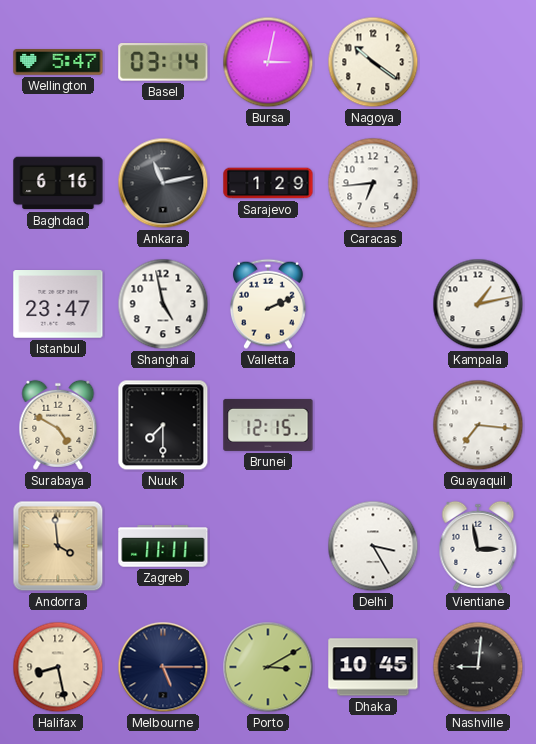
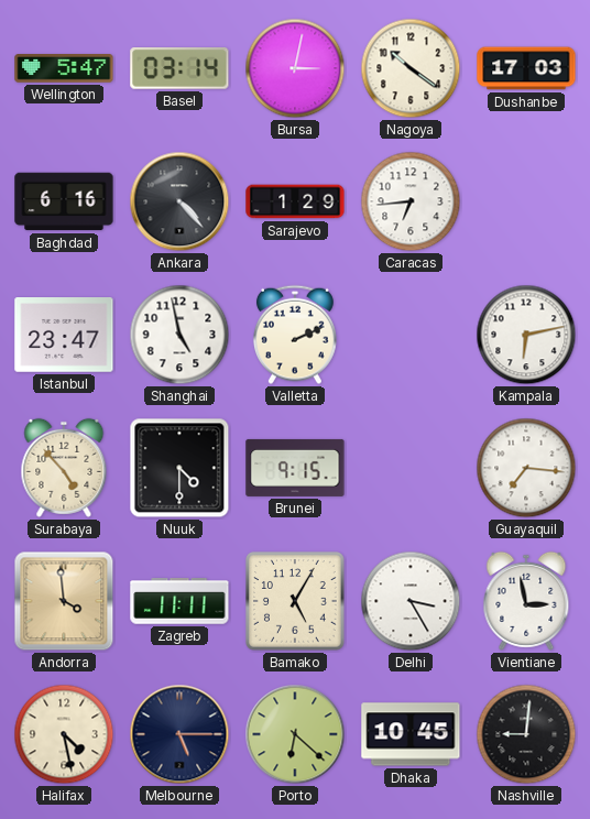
Dushanbe: none -> 17:03 (526, 68)
Ankara: 11:13 -> 4:23 (179, 201)
Kampala: 1:13 -> 6:13 (526, 335)
Surabaya: 4:50 -> 4:53 (64, 468)
Nuuk: 7:30 -> 4:30 (179, 468)
Brunei: 12:15 -> 9:15 (295, 468)
Bamako: none -> 5:05 (296, 602)
Halifax: 8:28 -> 4:28 (64, 734)
Porto: 3:10 -> 6:22 (295, 734)
